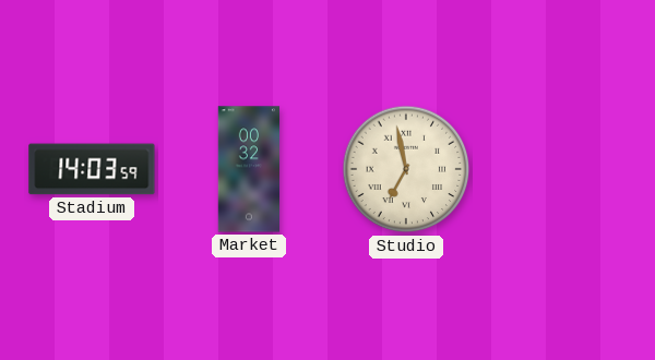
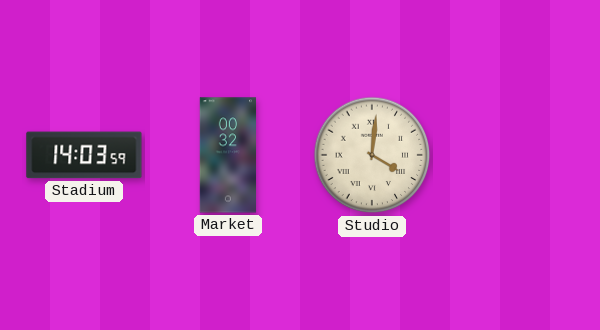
Studio: 6:58 -> 4:01 (372, 155)
